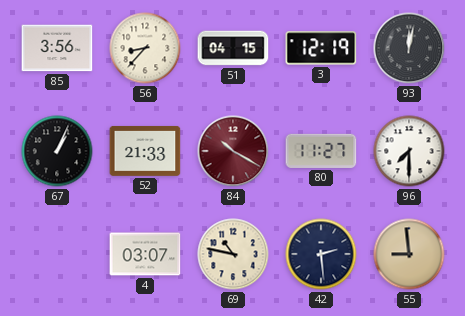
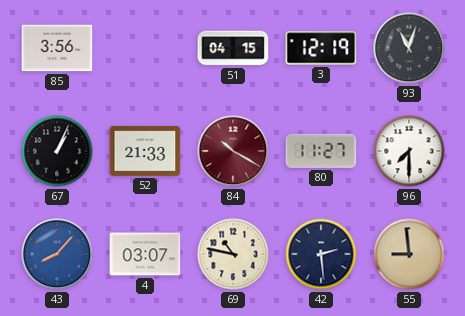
56: 8:37 -> none (145, 48)
93: 12:02 -> 11:03 (409, 48)
43: none -> 8:07 (57, 254)
